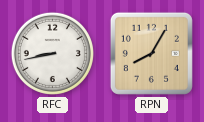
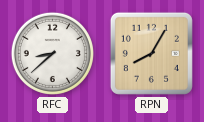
RFC: 8:43 -> 8:38 (52, 53)
